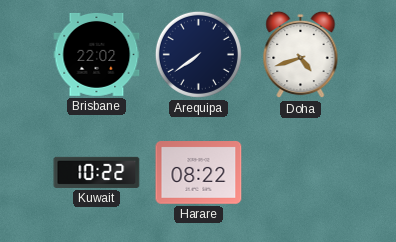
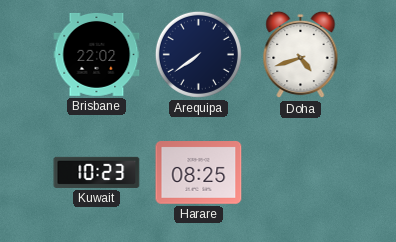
Kuwait: 10:22 -> 10:23 (97, 172)
Harare: 08:22 -> 08:25 (199, 173)
